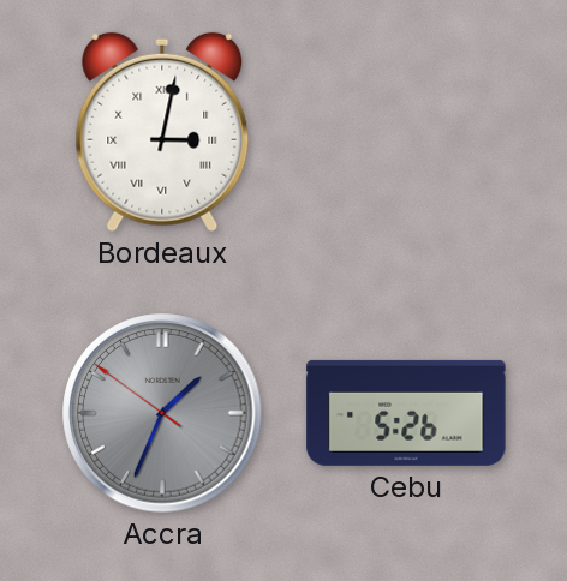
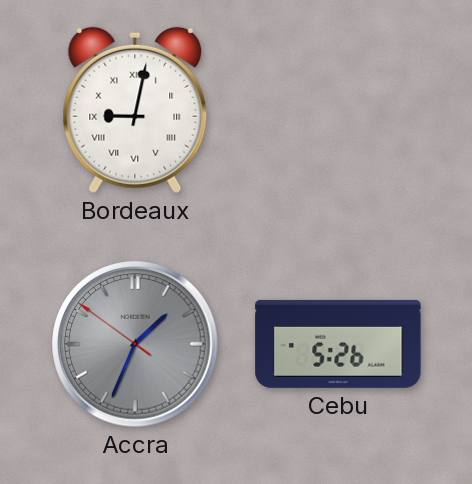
Bordeaux: 3:02 -> 9:02 (135, 110)
